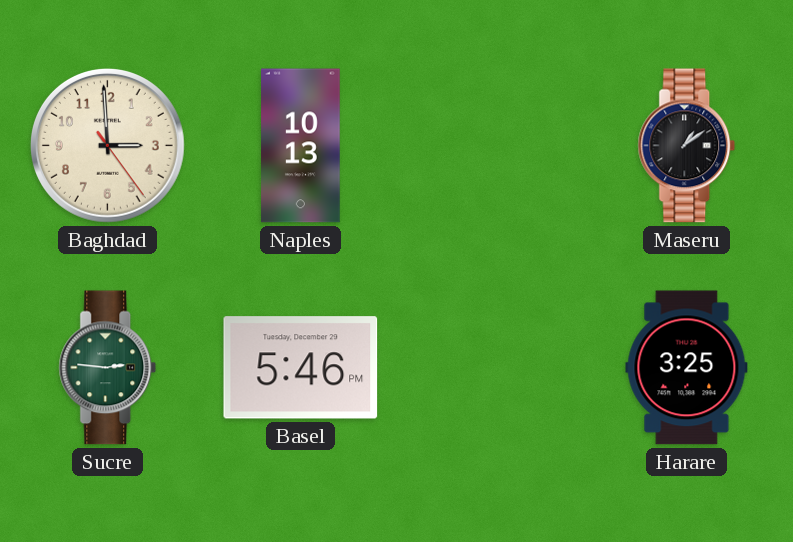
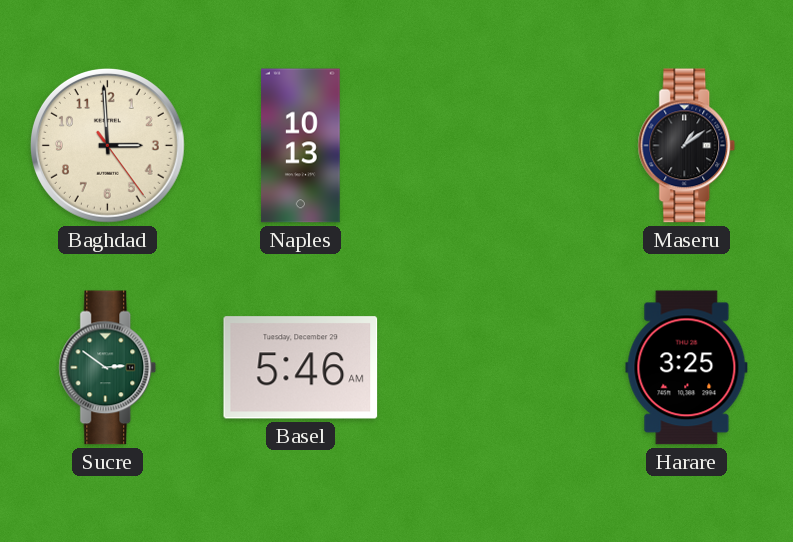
Sucre: 2:46 -> 2:51 (108, 368)
Basel: 5:46 PM -> 5:46 AM (301, 368)
